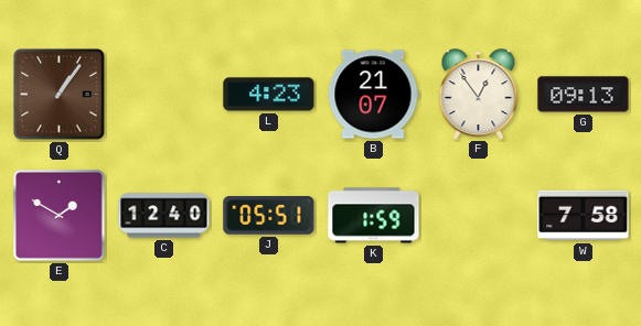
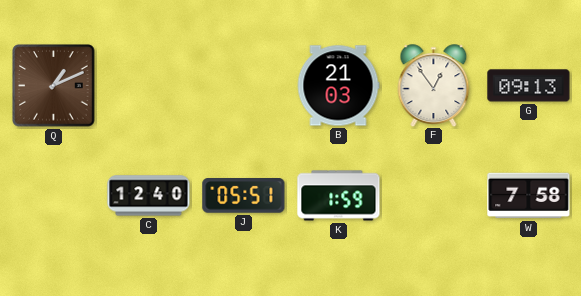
Q: 1:06 -> 1:11 (54, 86)
L: 4:23 -> none (269, 95)
B: 21:07 -> 21:03 (338, 86)
E: 1:50 -> none (58, 215)
